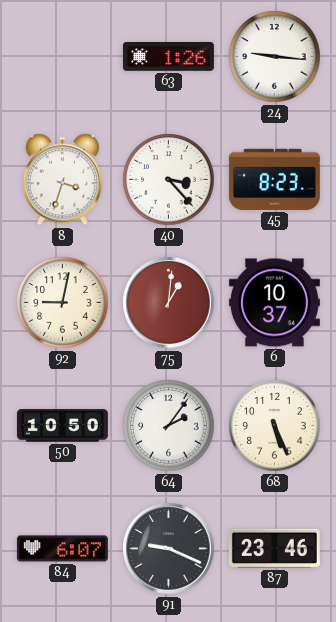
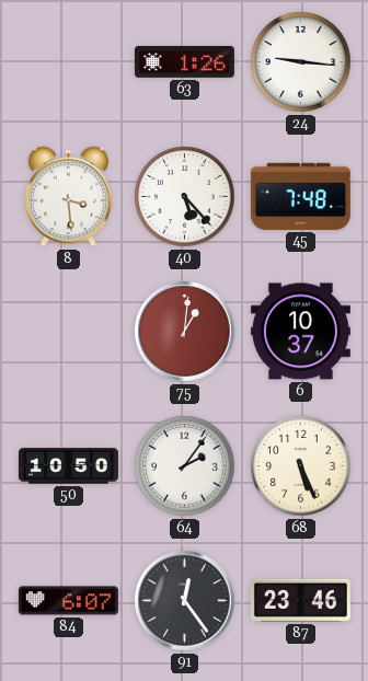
8: 3:33 -> 3:29 (68, 197)
40: 3:23 -> 5:23 (185, 197)
45: 8:23 -> 7:48 (300, 196)
92: 9:02 -> none (63, 303)
91: 9:19 -> 12:24 (185, 601)
